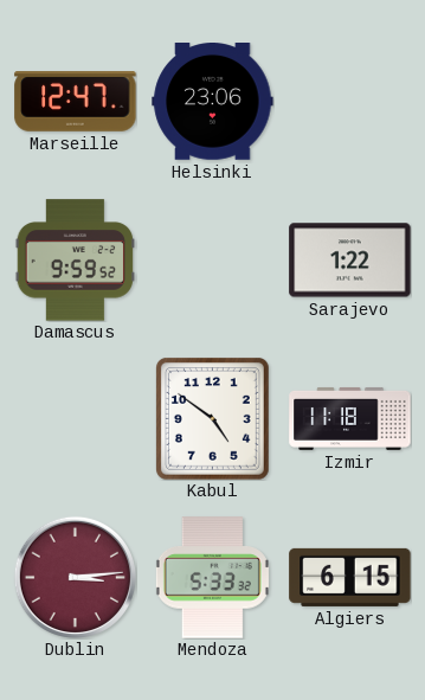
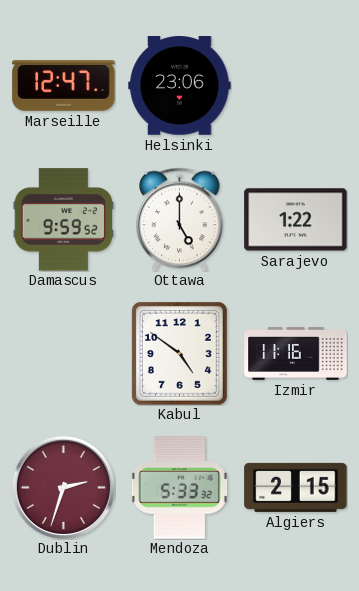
Ottawa: none -> 5:00 (180, 219)
Izmir: 11:18 -> 11:16 (296, 353)
Dublin: 3:14 -> 2:33 (63, 487)
Algiers: 6:15 -> 2:15 (296, 487)
